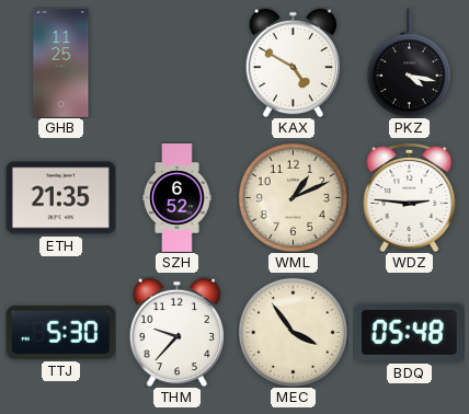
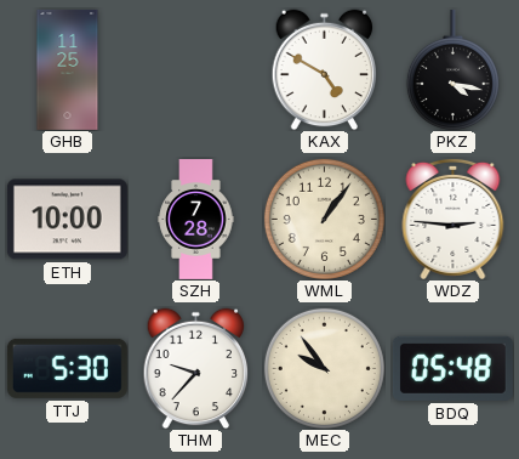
ETH: 21:35 -> 10:00 (67, 220)
SZH: 6:52 -> 7:28 (196, 220)
WML: 1:11 -> 1:06 (324, 219)
MEC: 3:54 -> 9:54 (324, 368)
